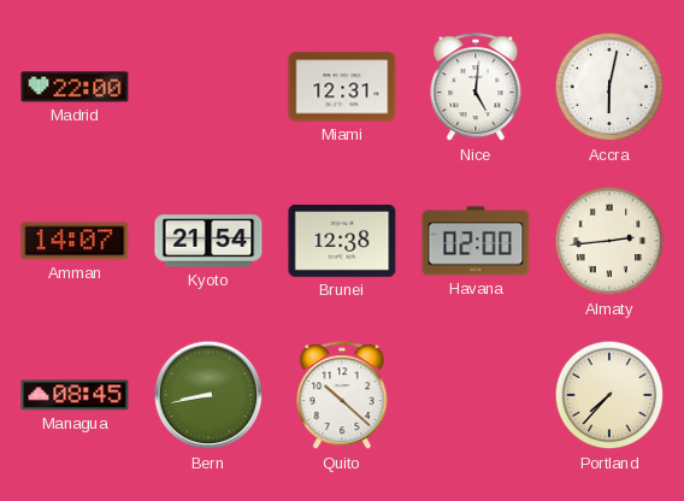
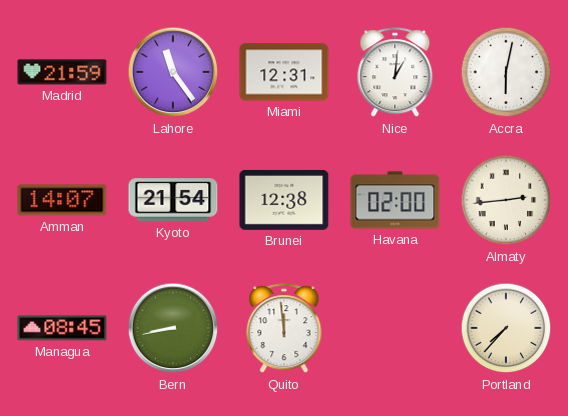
Madrid: 22:00 -> 21:59 (62, 72)
Lahore: none -> 11:24 (173, 72)
Nice: 5:01 -> 1:01 (395, 73)
Quito: 10:22 -> 11:59 (284, 329)
